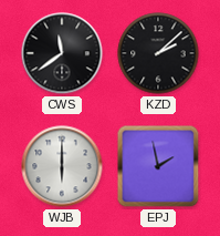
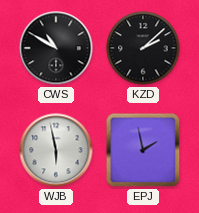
CWS: 11:39 -> 10:50 (56, 48)
WJB: 6:00 -> 5:58 (56, 150)
